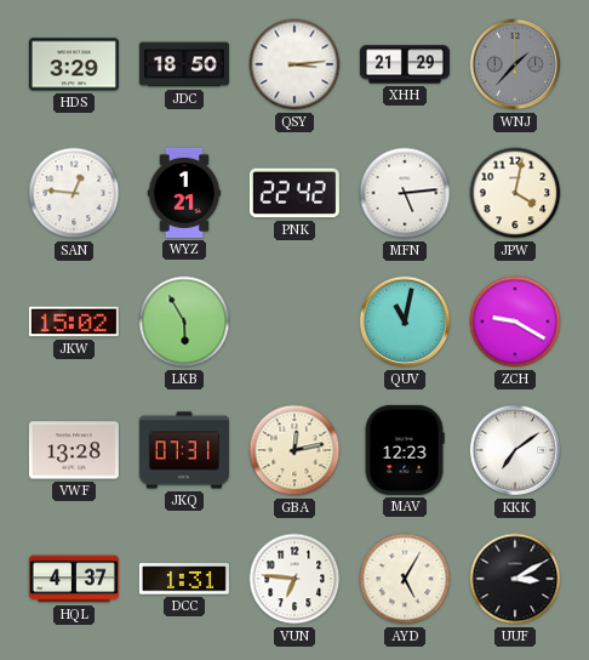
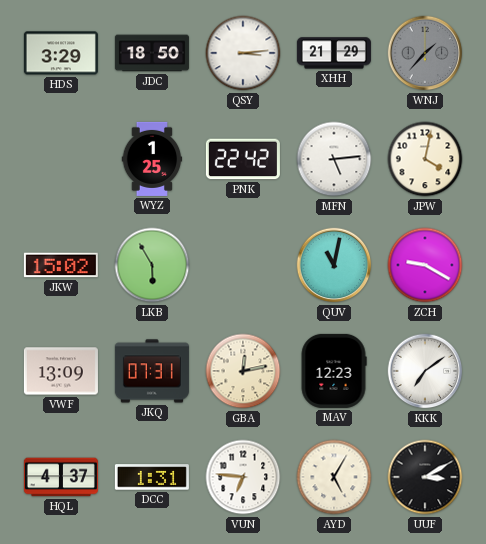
SAN: 12:46 -> none (74, 193)
WYZ: 1:21 -> 1:25 (152, 159)
VWF: 13:28 -> 13:09 (61, 371)
